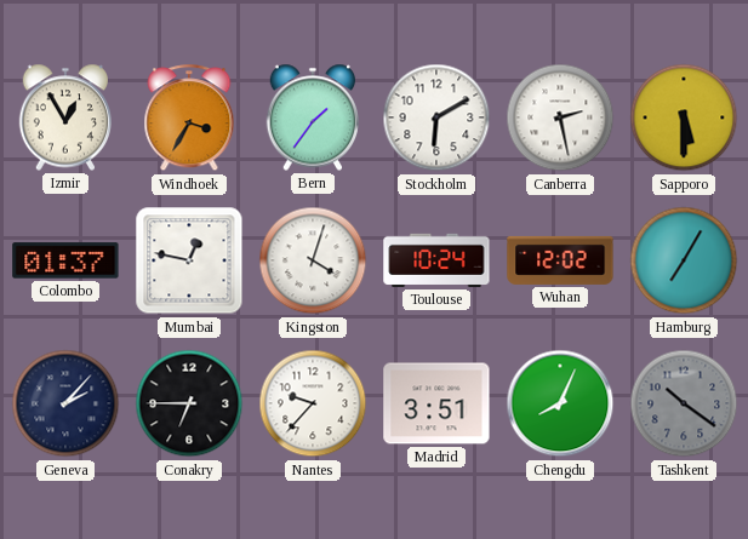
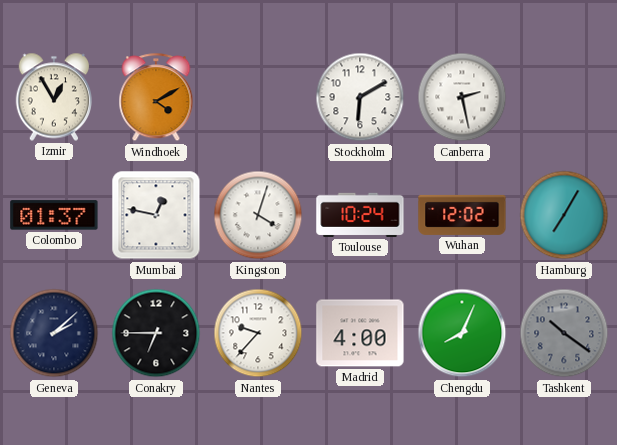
Windhoek: 3:35 -> 4:10 (156, 98)
Bern: 1:36 -> none (313, 117)
Sapporo: 5:30 -> none (684, 117)
Geneva: 2:07 -> 2:08 (54, 333)
Madrid: 3:51 -> 4:00 (360, 333)
